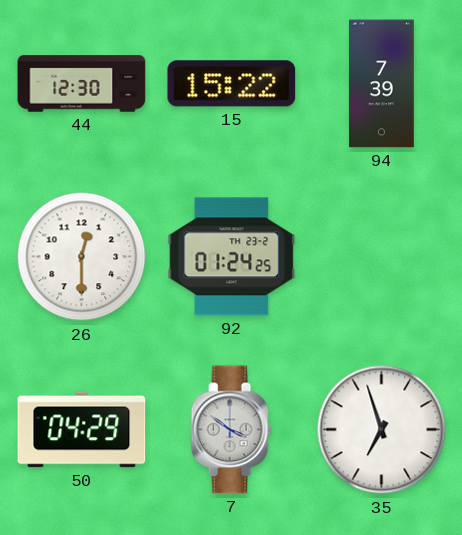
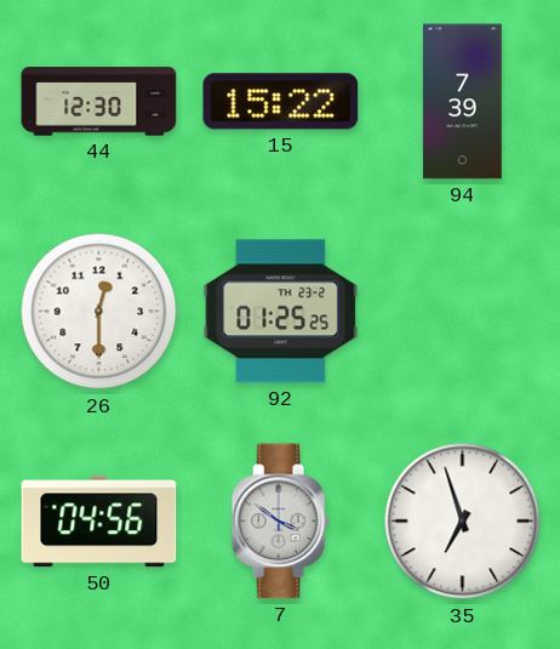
92: 01:24 -> 01:25 (281, 312)
50: 04:29 -> 04:56 (99, 522)
